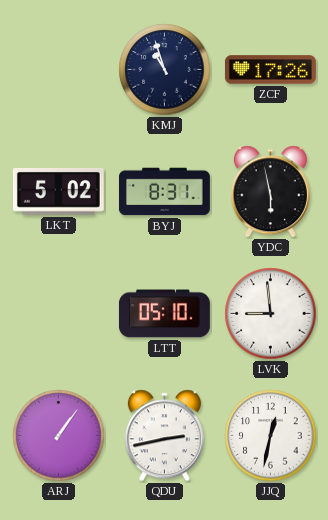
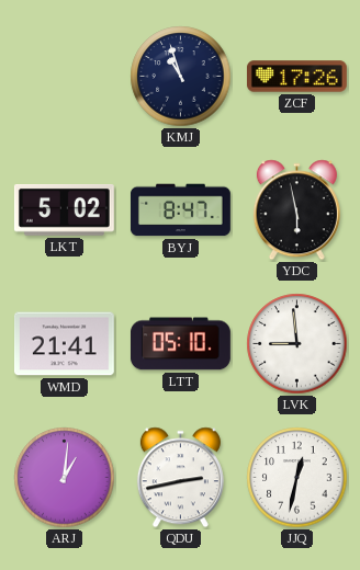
BYJ: 8:31 -> 8:47 (180, 210)
WMD: none -> 21:41 (64, 344)
ARJ: 1:06 -> 1:01 (65, 478)
